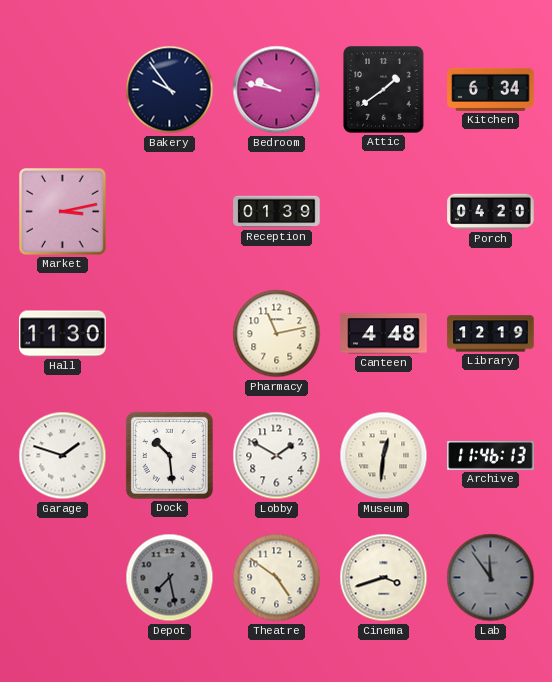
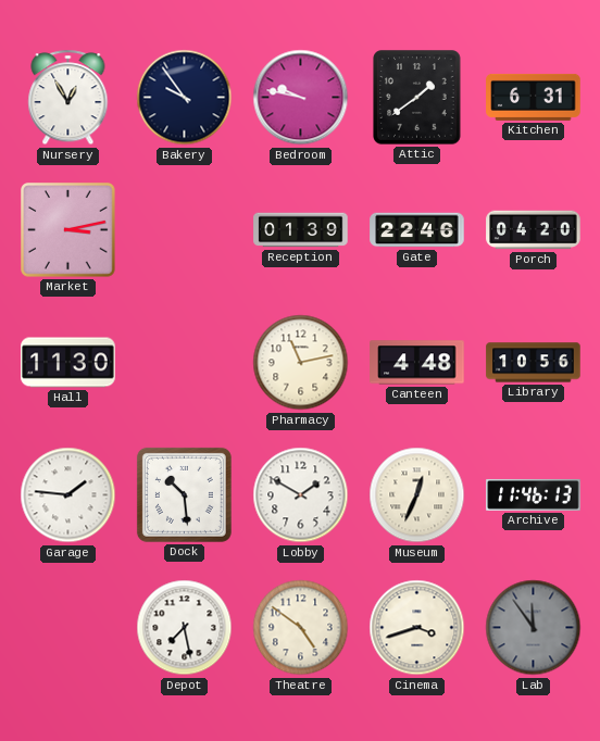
Nursery: none -> 12:55 (68, 98)
Kitchen: 6:34 -> 6:31 (534, 97)
Gate: none -> 22:46 (417, 230)
Library: 12:19 -> 10:56 (534, 363)
Garage: 1:48 -> 1:46 (68, 495)
Museum: 12:31 -> 12:34 (417, 495)
Depot dial: grey -> white (185, 628)
